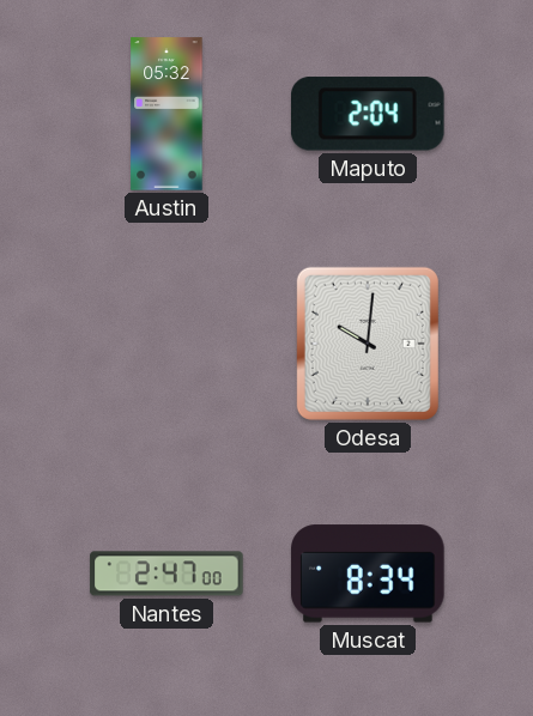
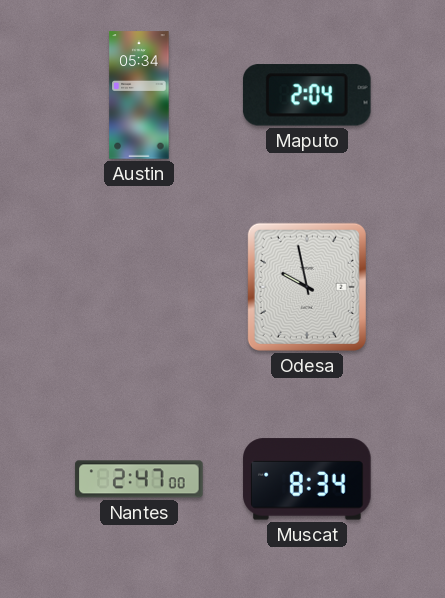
Austin: 05:32 -> 05:34 (139, 95)
Odesa: 10:01 -> 9:58 (307, 287)
